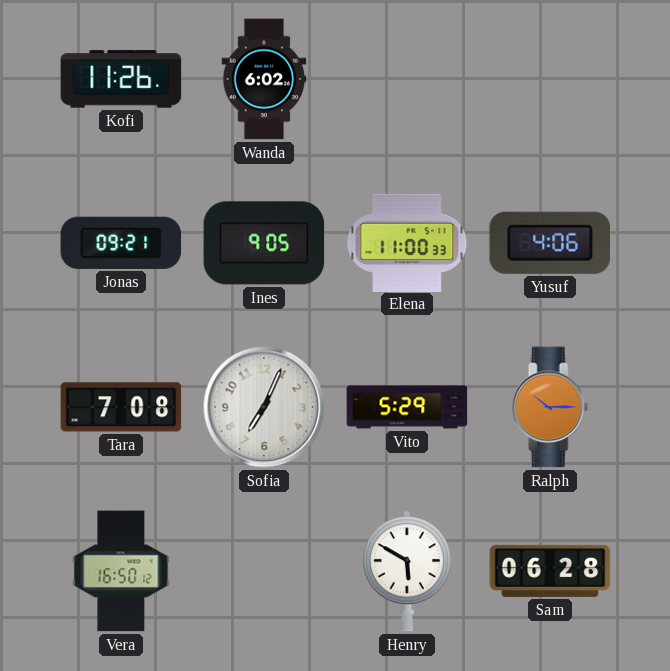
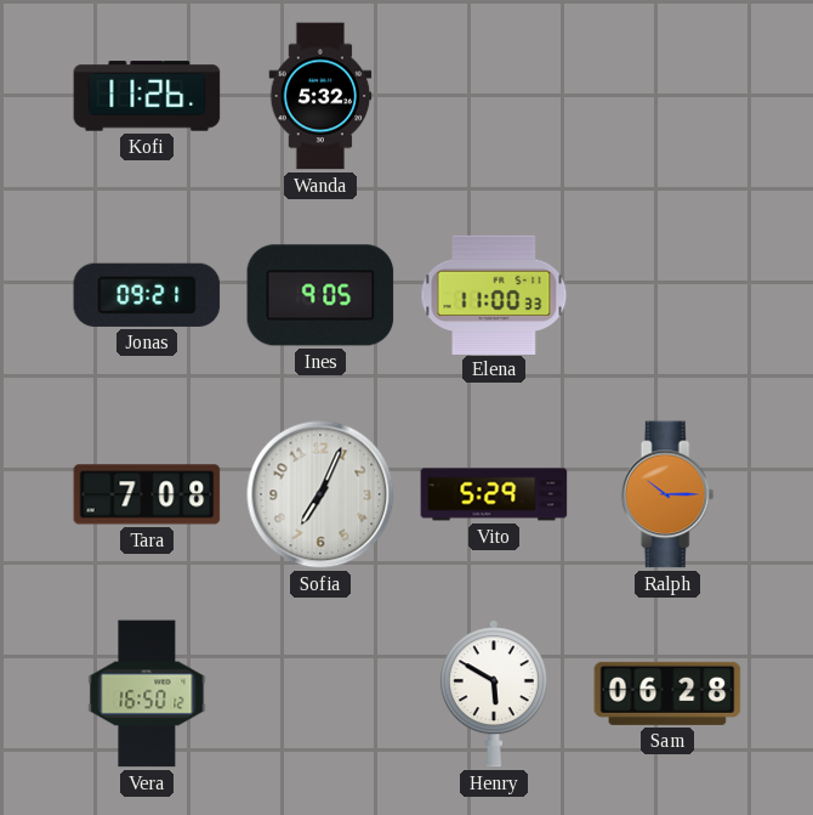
Wanda: 6:02 -> 5:32 (320, 96)
Yusuf: 4:06 -> none (550, 243)
